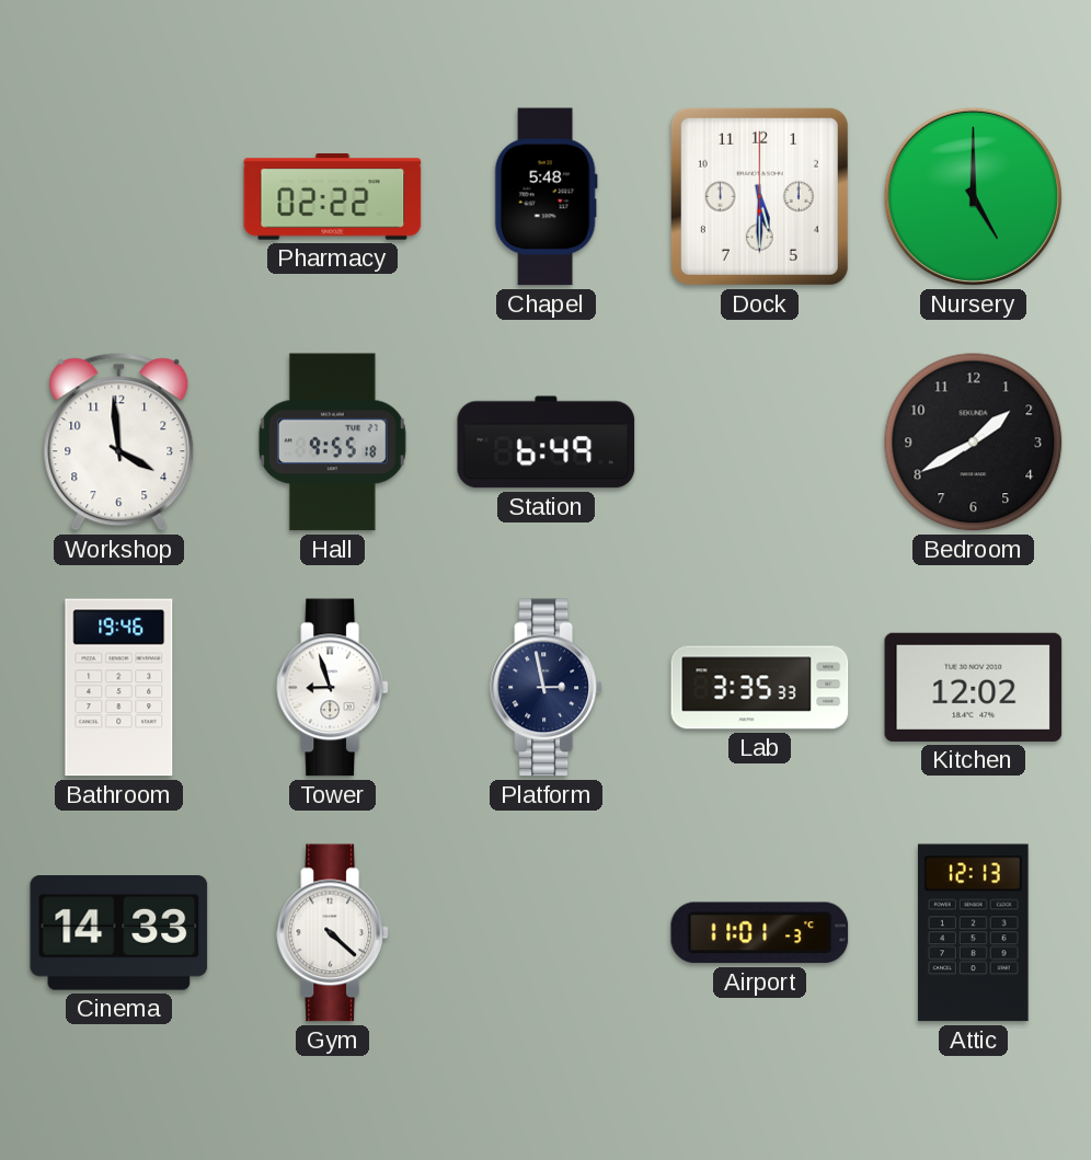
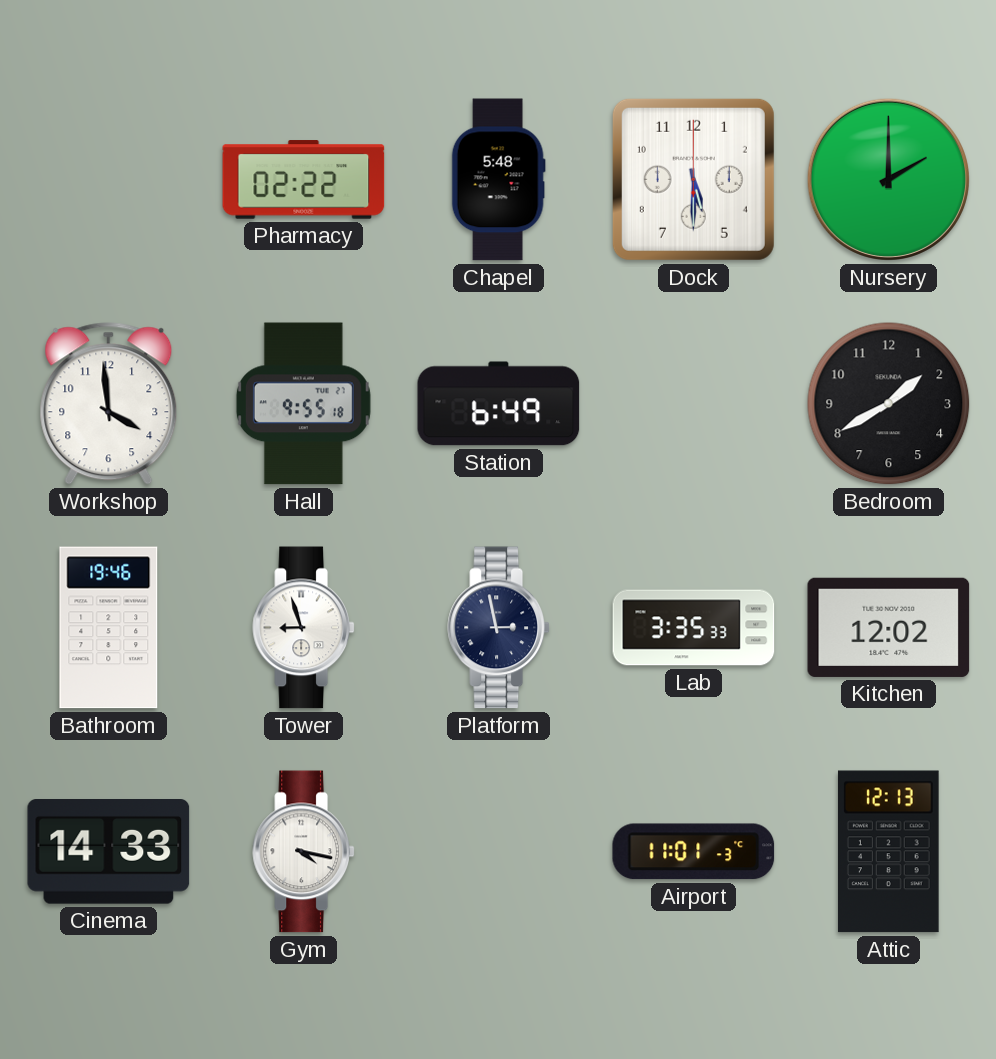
Nursery: 5:00 -> 2:00 (888, 179)
Gym: 4:22 -> 4:17 (303, 852)
